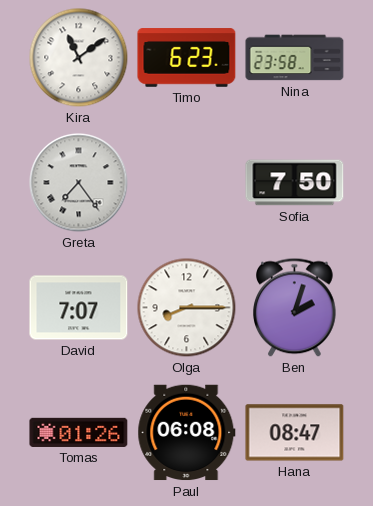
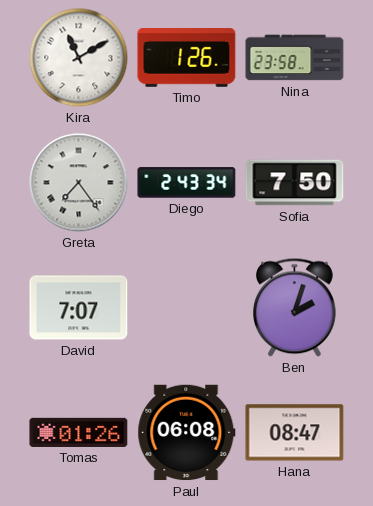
Kira: 11:09 -> 11:10 (79, 58)
Timo: 6:23 -> 1:26 (187, 58)
Diego: none -> 2:43 (187, 183)
Olga: 8:15 -> none (187, 308)
